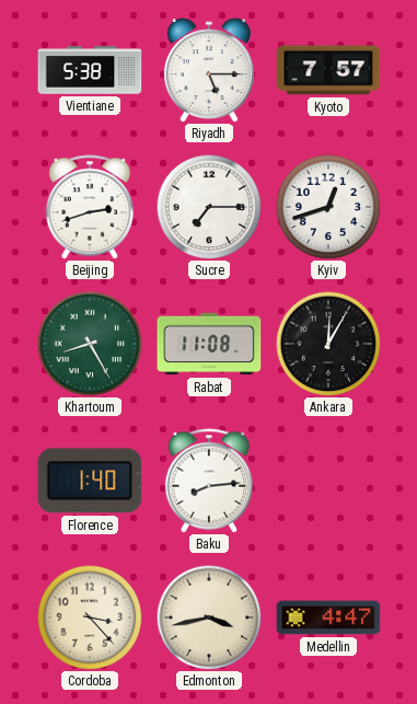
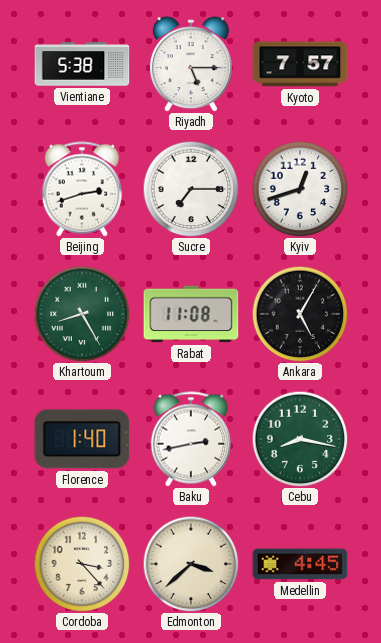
Ankara: 12:05 -> 5:05 (300, 314)
Baku: 8:14 -> 2:43 (191, 439)
Cebu: none -> 8:17 (300, 439)
Edmonton: 3:43 -> 3:38 (191, 564)
Medellin: 4:47 -> 4:45 (300, 564)
